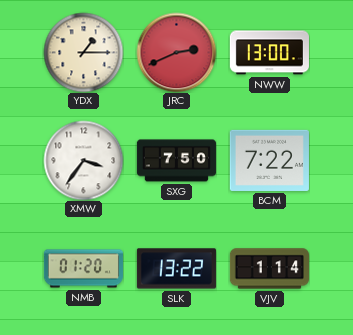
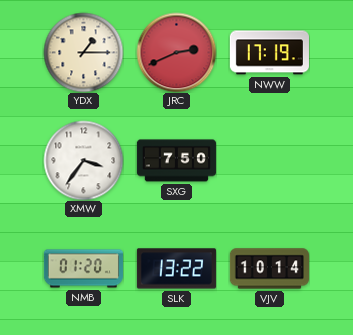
NWW: 13:00 -> 17:19 (269, 53)
BCM: 7:22 -> none (269, 160)
VJV: 1:14 -> 10:14 (269, 269)
